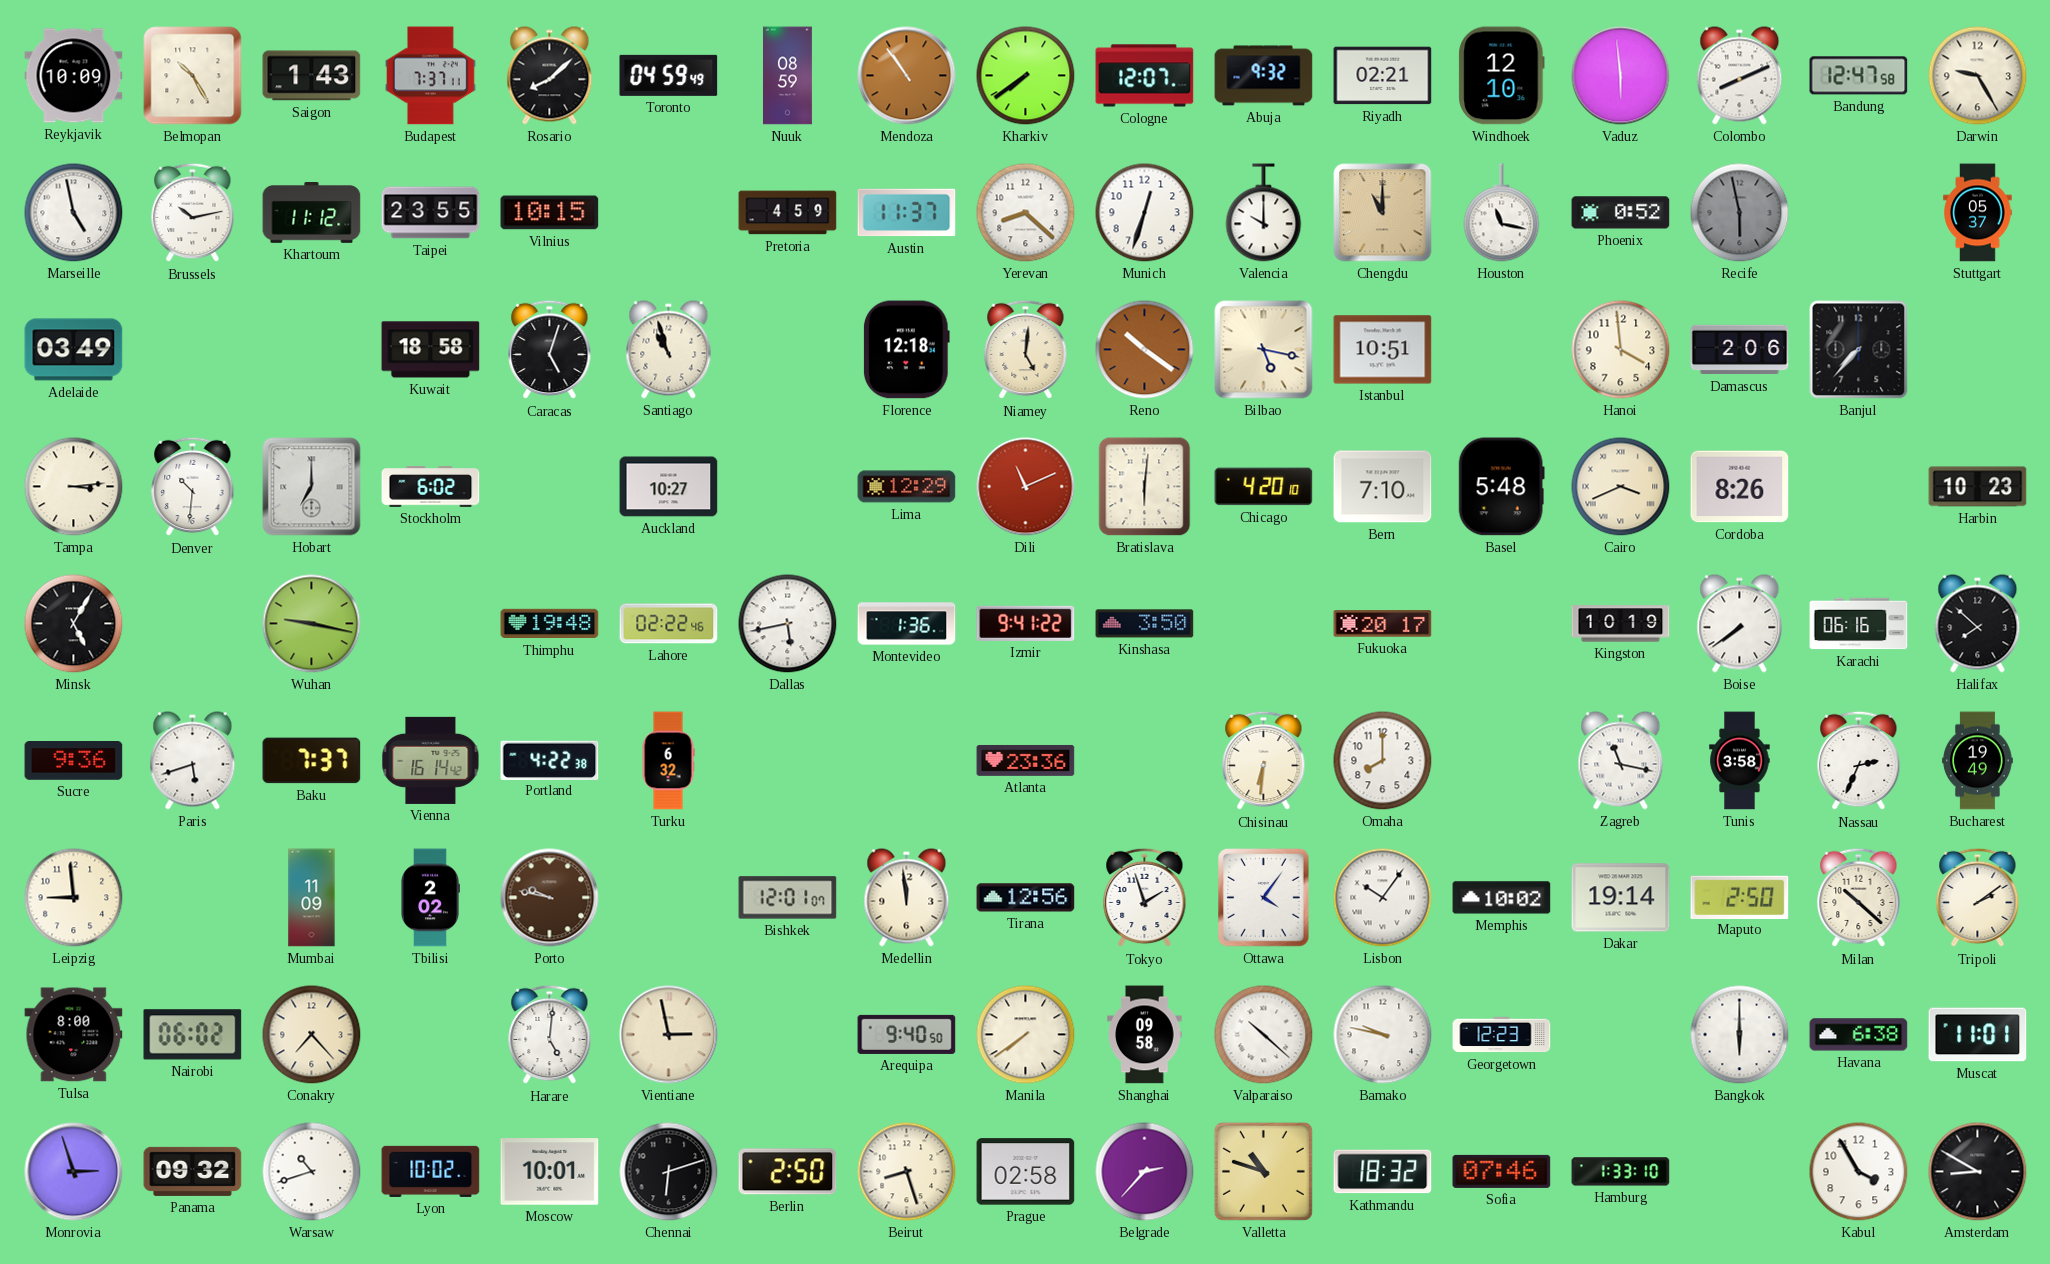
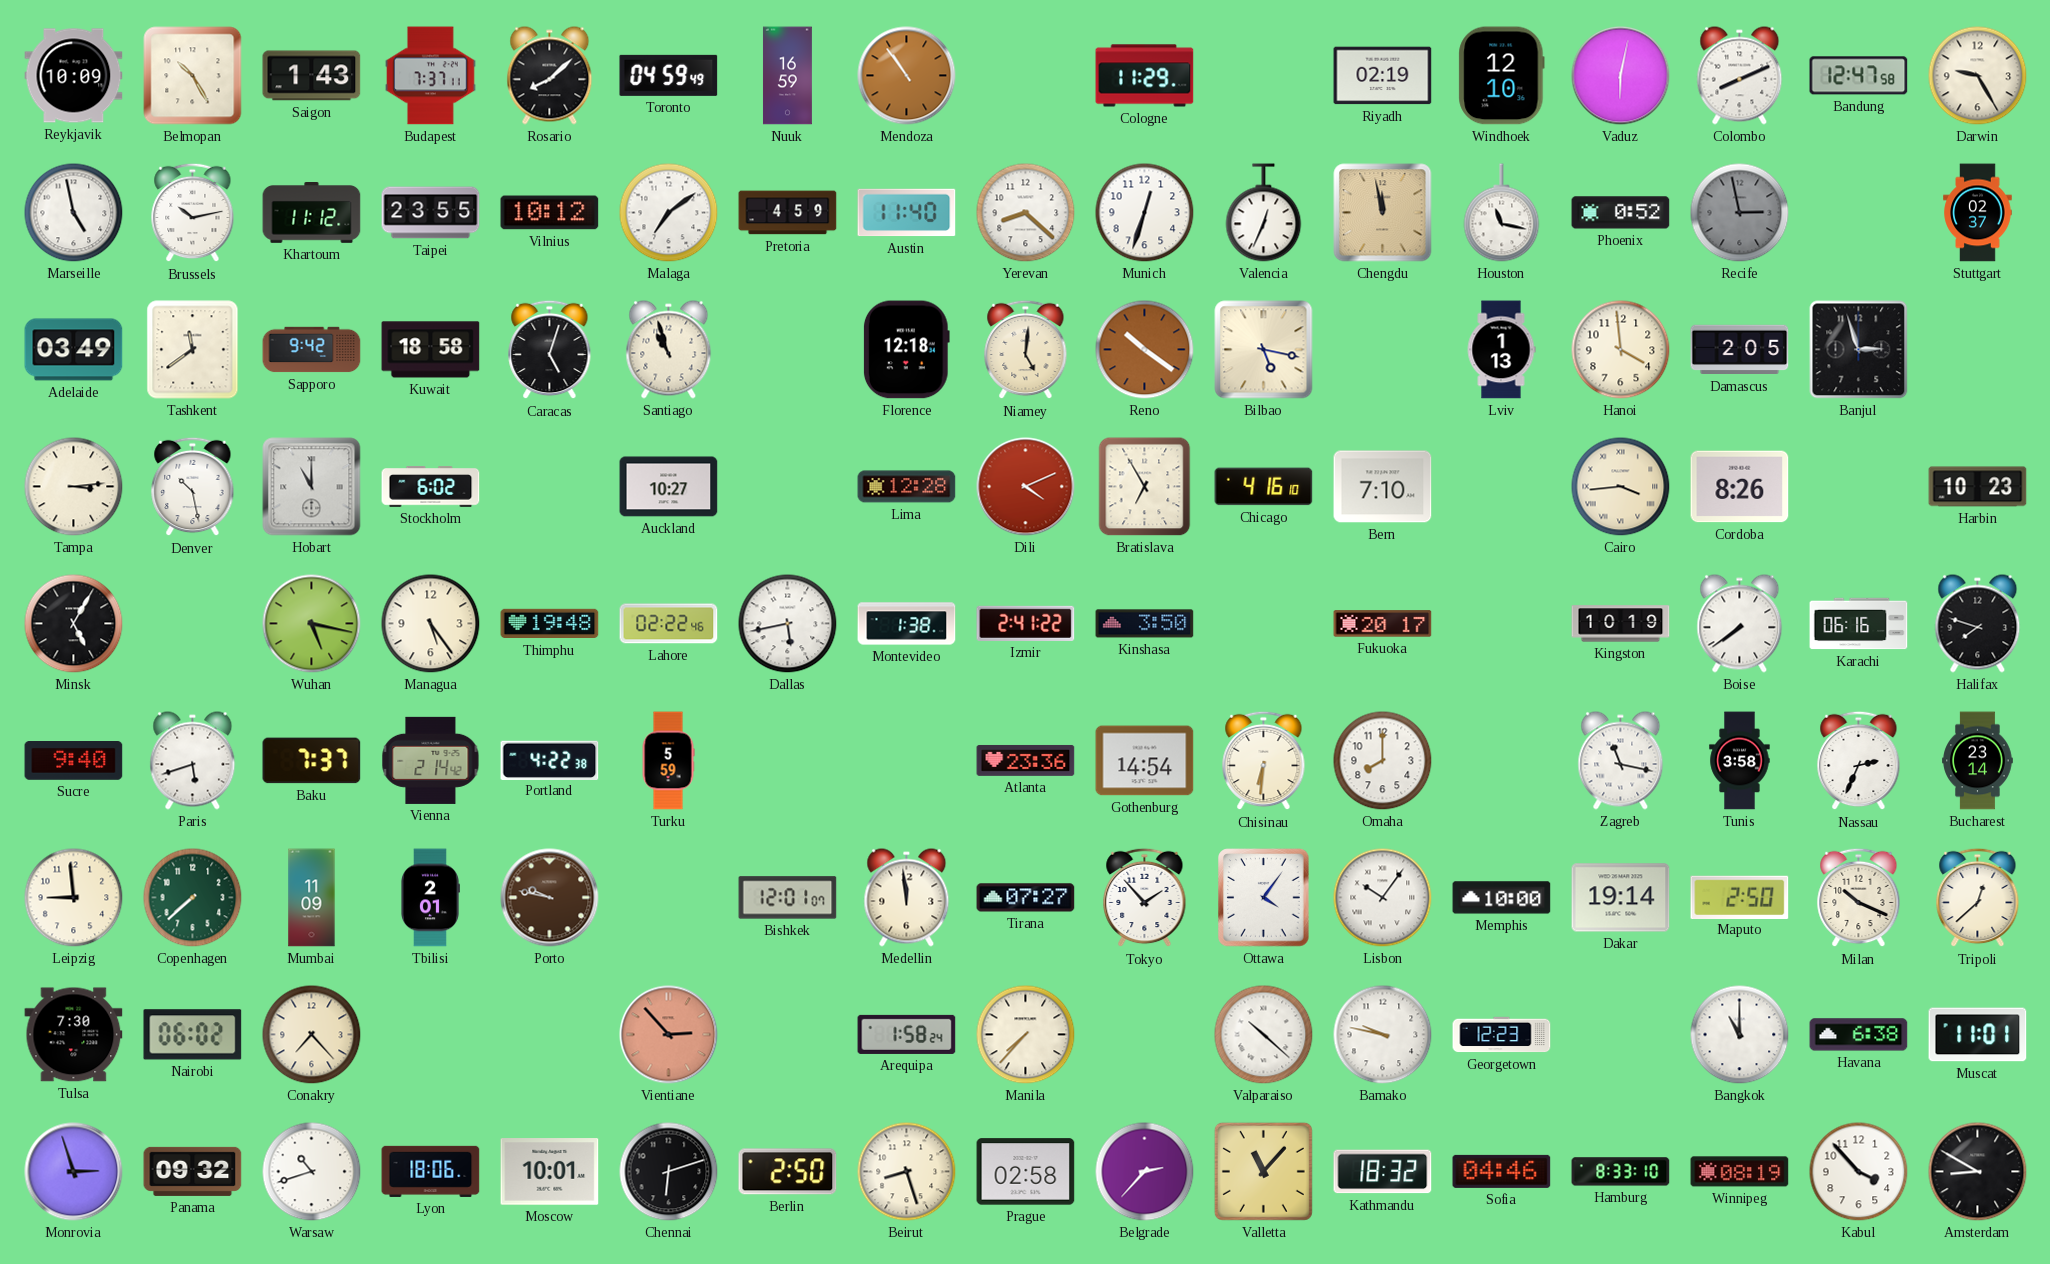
Nuuk: 08:59 -> 16:59 (787, 76)
Kharkiv: 7:39 -> none (1026, 76)
Cologne: 12:07 -> 11:29 (1145, 76)
Abuja: 9:32 -> none (1264, 76)
Riyadh: 02:21 -> 02:19 (1383, 76)
Vaduz: 5:59 -> 6:02 (1621, 76)
Vilnius: 10:15 -> 10:12 (550, 213)
Malaga: none -> 7:09 (669, 213)
Austin: 11:37 -> 11:40 (907, 213)
Valencia: 10:00 -> 12:34 (1264, 213)
Chengdu: 11:00 -> 11:58 (1383, 213)
Recife: 5:58 -> 2:58 (1740, 213)
Stuttgart: 05:37 -> 02:37 (1978, 213)
Tashkent: none -> 11:39 (193, 350)
Sapporo: none -> 9:42 (312, 350)
Istanbul: 10:51 -> none (1383, 350)
Lviv: none -> 1:13 (1501, 350)
Damascus: 2:06 -> 2:05 (1740, 350)
Banjul: 7:37 -> 2:57 (1859, 350)
Denver: 10:31 -> 10:28 (193, 487)
Hobart: 7:00 -> 11:00 (312, 487)
Lima: 12:29 -> 12:28 (907, 487)
Dili: 11:11 -> 4:11 (1026, 487)
Bratislava: 6:01 -> 6:55 (1145, 487)
Chicago: 4:20 -> 4:16 (1264, 487)
Basel: 5:48 -> none (1501, 487)
Cairo: 3:41 -> 3:44 (1621, 487)
Wuhan: 9:17 -> 5:17 (312, 624)
Managua: none -> 5:24 (431, 624)
Montevideo: 1:36 -> 1:38 (907, 624)
Izmir: 9:41 -> 2:41 (1026, 623)
Halifax: 7:52 -> 7:48 (1978, 624)
Sucre: 9:36 -> 9:40 (74, 761)
Vienna: 16:14 -> 2:14 (431, 760)
Turku: 6:32 -> 5:59 (668, 761)
Gothenburg: none -> 14:54 (1145, 761)
Bucharest: 19:49 -> 23:14 (1978, 761)
Copenhagen: none -> 7:38 (193, 898)
Tbilisi: 2:02 -> 2:01 (431, 898)
Tirana: 12:56 -> 07:27 (1026, 898)
Tokyo: 1:57 -> 1:53 (1145, 898)
Memphis: 10:02 -> 10:00 (1502, 898)
Milan: 10:22 -> 10:19 (1859, 898)
Tripoli: 2:09 -> 12:38 (1978, 898)
Tulsa: 8:00 -> 7:30 (74, 1035)
Harare: 5:01 -> none (550, 1035)
Vientiane: 2:58 -> 2:53 (669, 1035)
Vientiane dial: cream -> salmon (669, 1035)
Arequipa: 9:40 -> 1:58 (907, 1034)
Manila: 7:39 -> 7:37 (1026, 1035)
Shanghai: 09:58 -> none (1145, 1035)
Bangkok: 6:00 -> 11:00 (1740, 1035)
Lyon: 10:02 -> 18:06 (431, 1171)
Valletta: 10:48 -> 11:07 (1263, 1171)
Sofia: 07:46 -> 04:46 (1502, 1171)
Hamburg: 1:33 -> 8:33 (1621, 1172)
Winnipeg: none -> 08:19 (1740, 1172)
Kabul: 3:55 -> 3:53 (1859, 1172)
